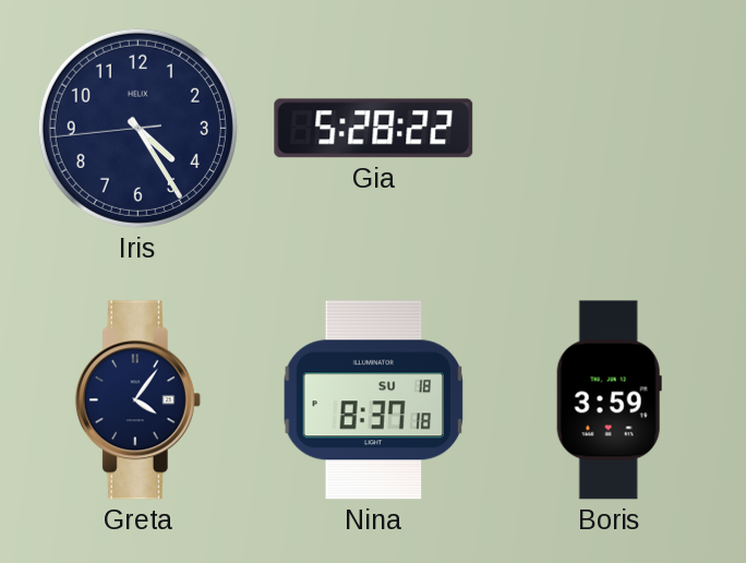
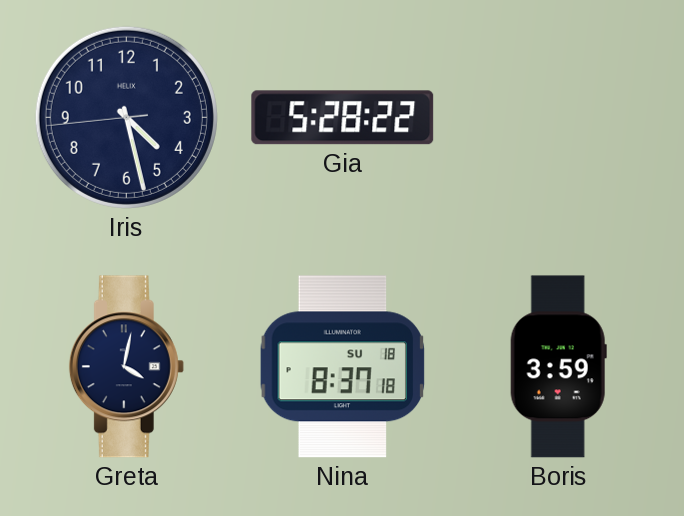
Iris: 4:24 -> 4:27 (126, 117)
Greta: 4:06 -> 4:02 (126, 367)
